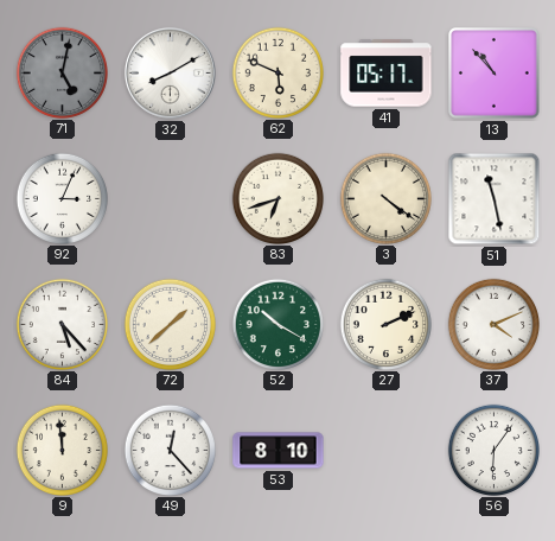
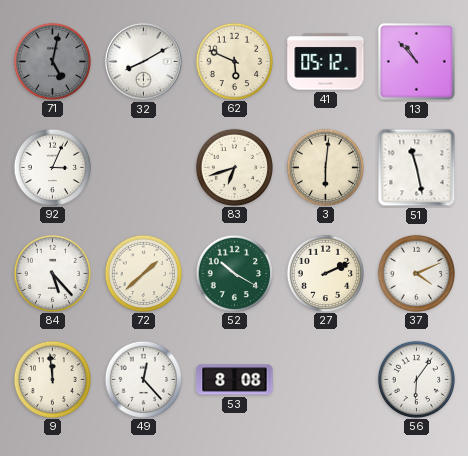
41: 05:17 -> 05:12 (326, 62)
3: 4:21 -> 6:01 (325, 167)
53: 8:10 -> 8:08 (235, 380)
